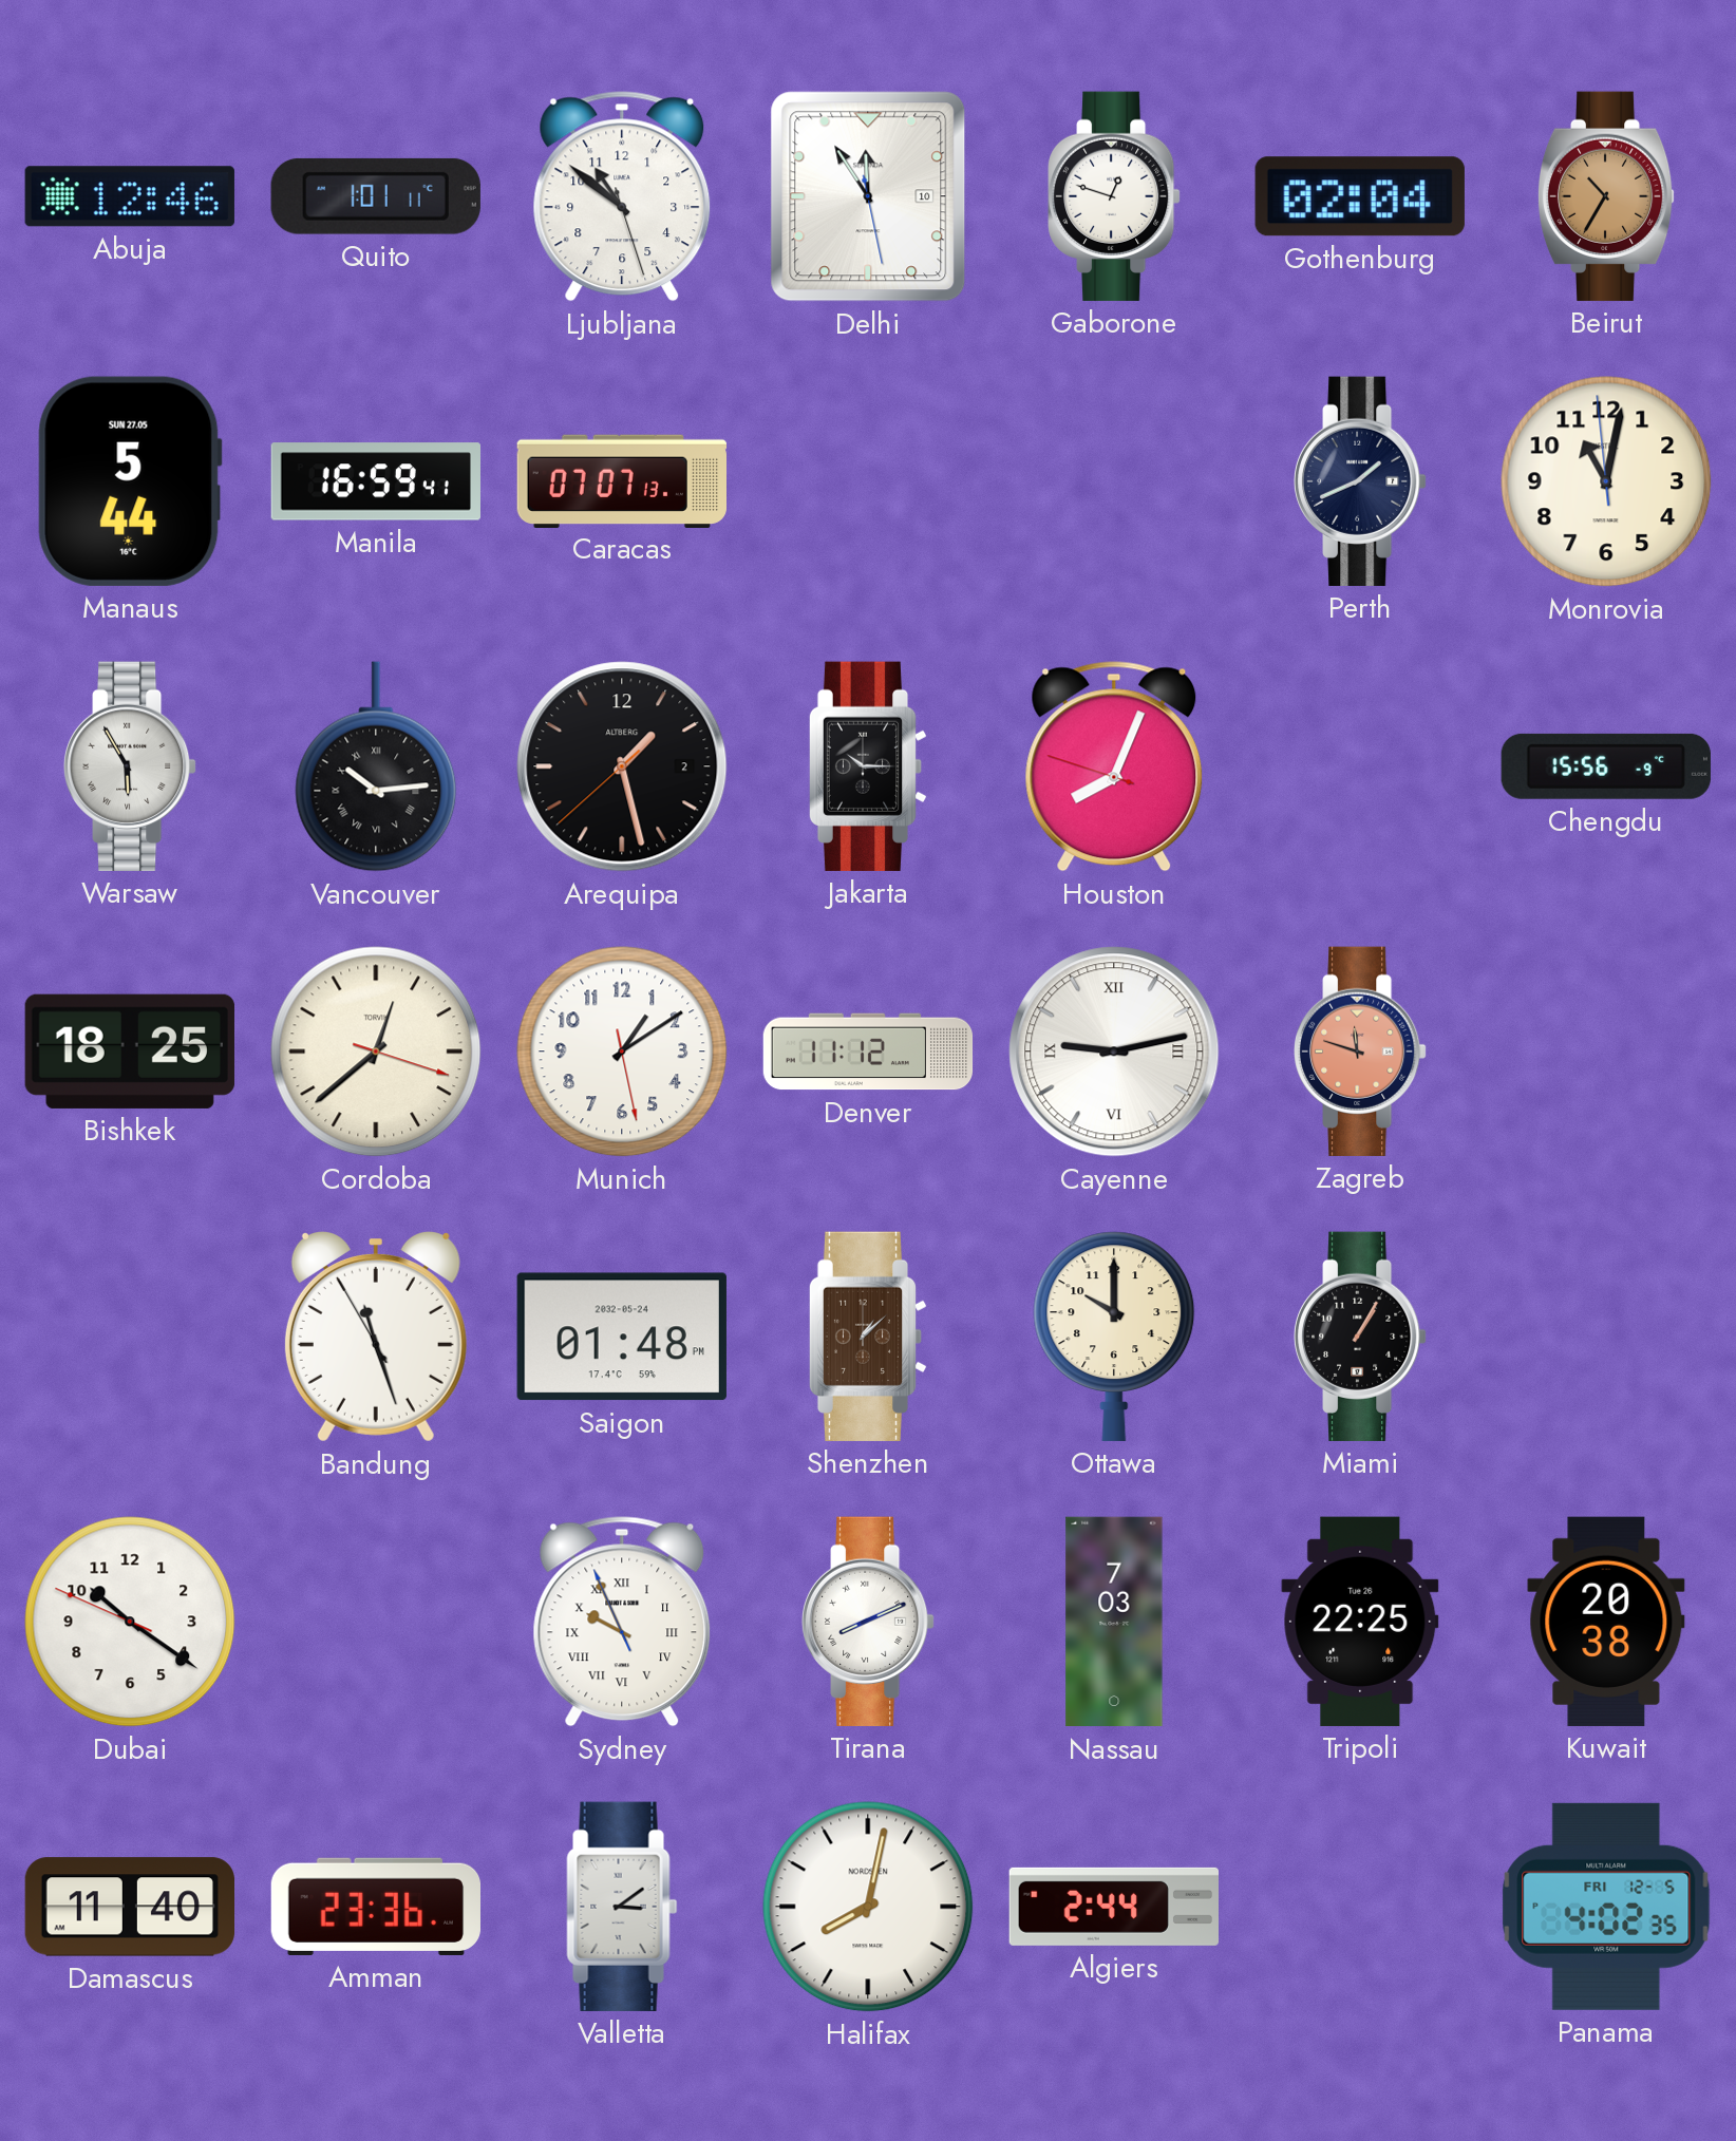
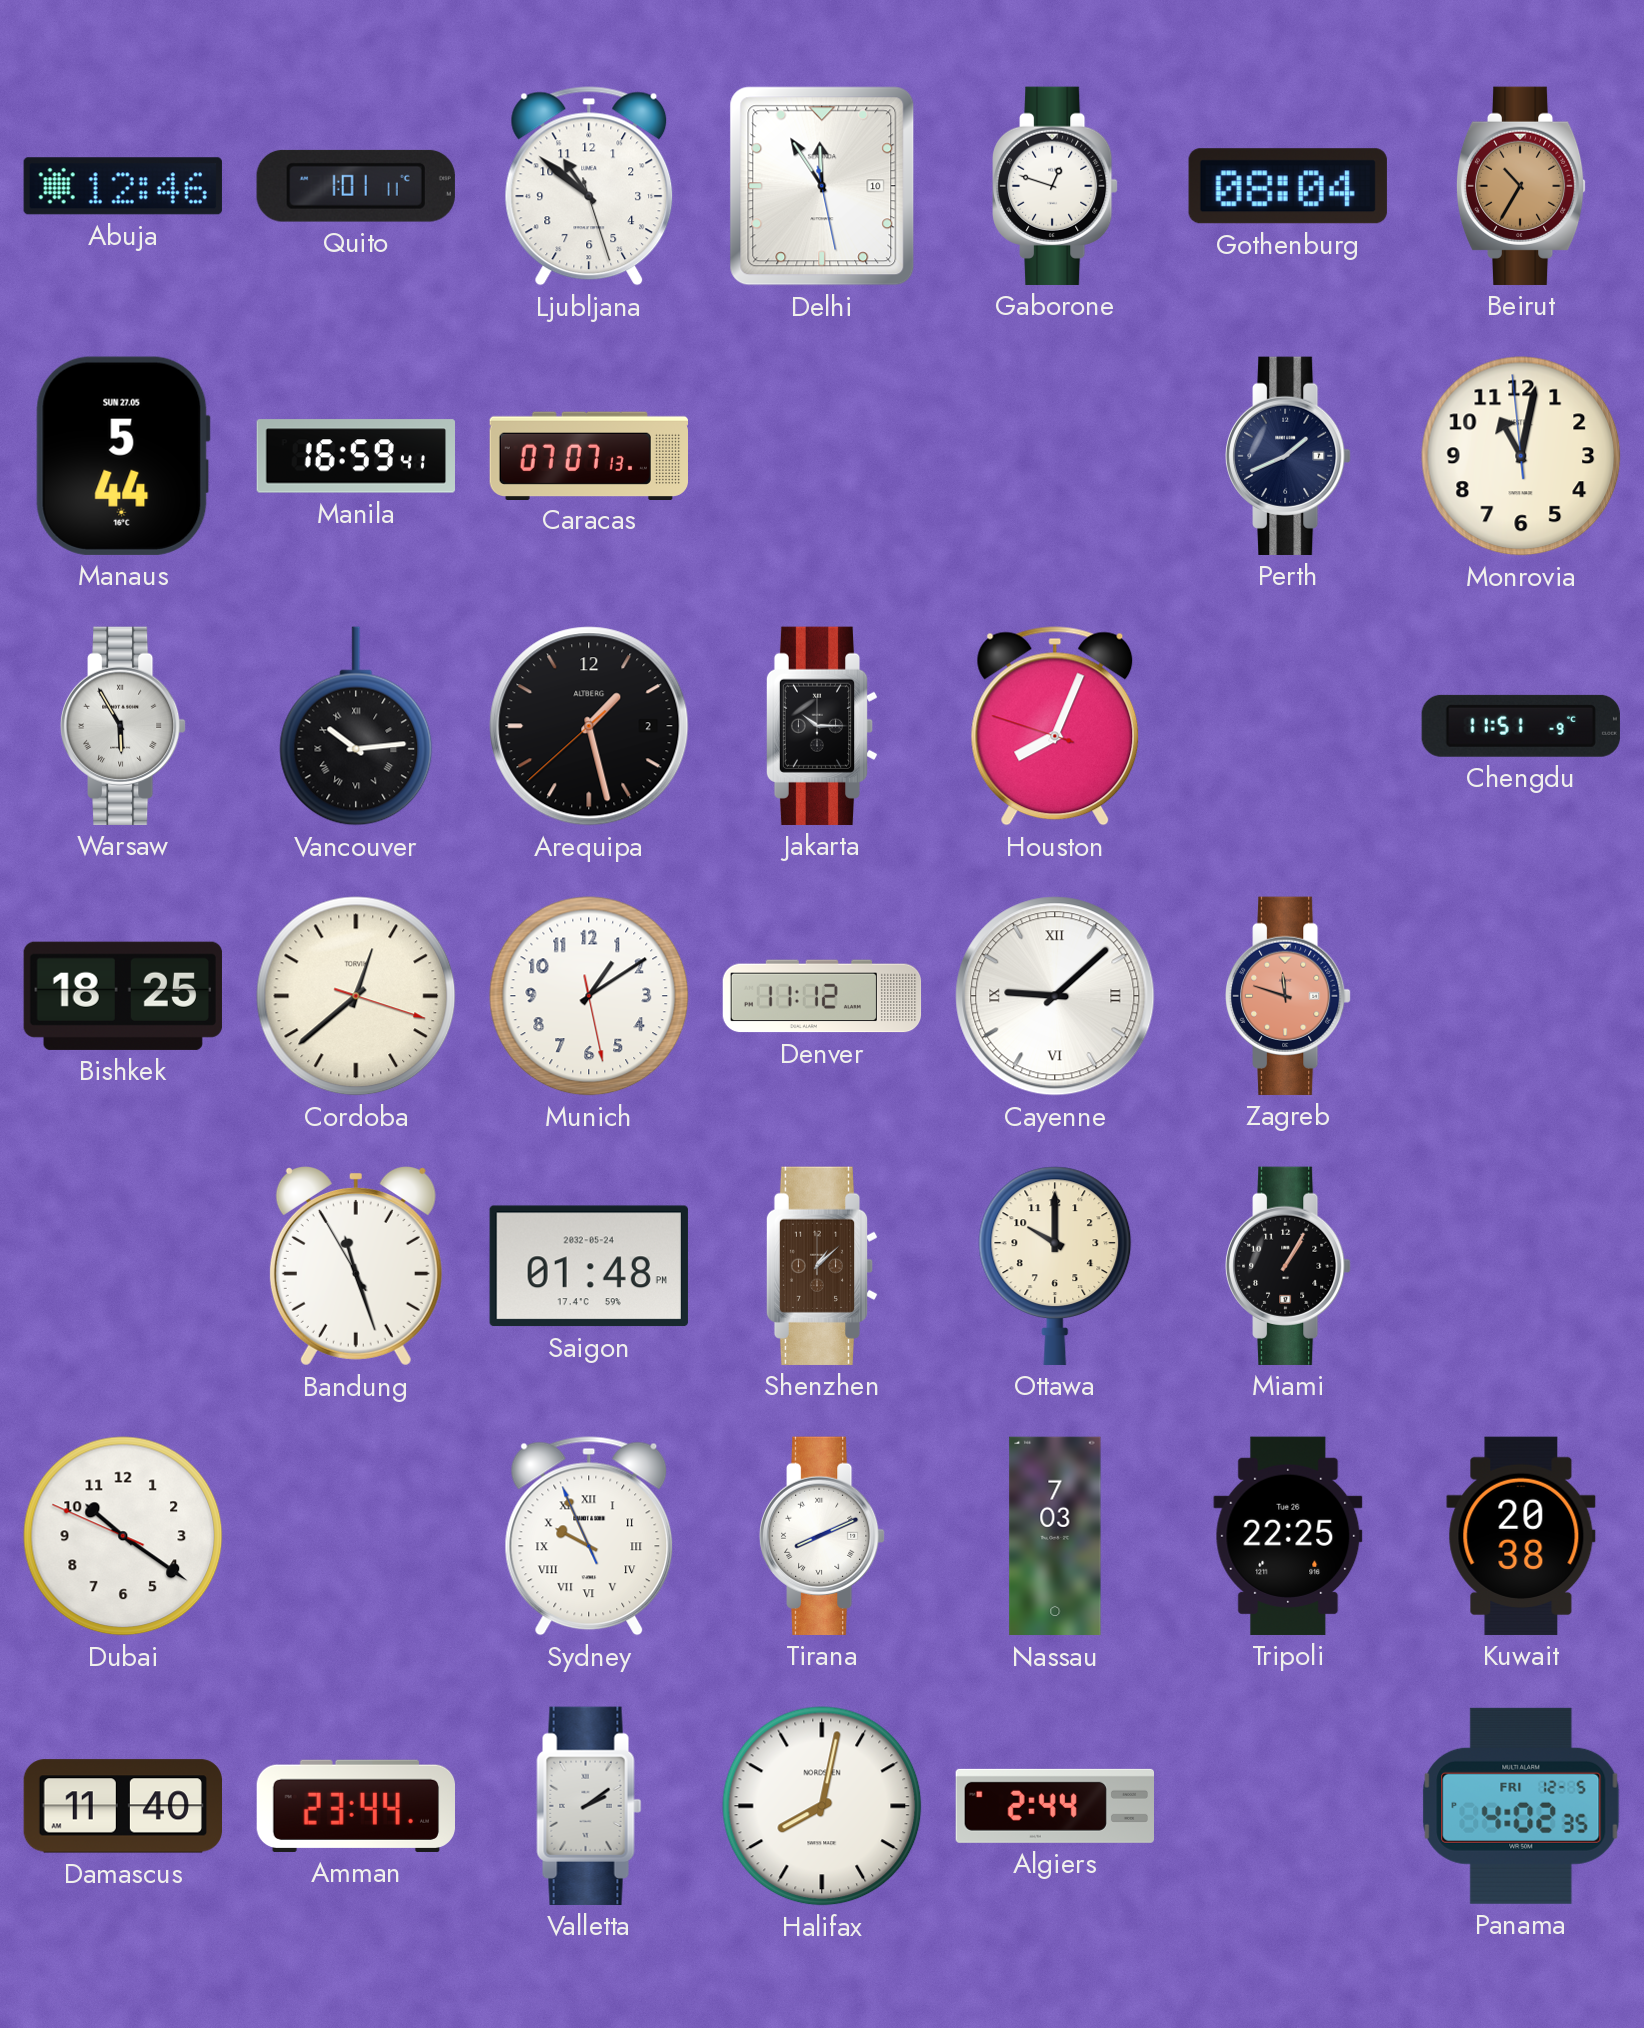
Gothenburg: 02:04 -> 08:04 (1288, 186)
Chengdu: 15:56 -> 11:51 (1521, 726)
Cayenne: 9:13 -> 9:08 (1055, 996)
Amman: 23:36 -> 23:44 (355, 1806)
Valletta: 3:09 -> 2:09 (589, 1806)
